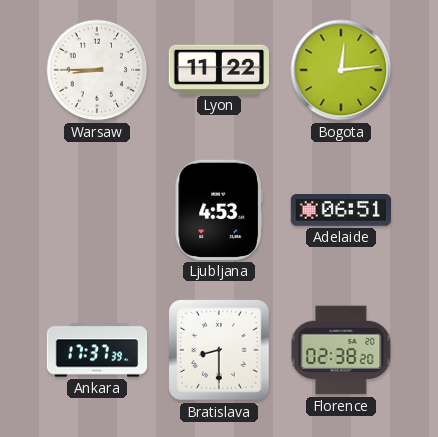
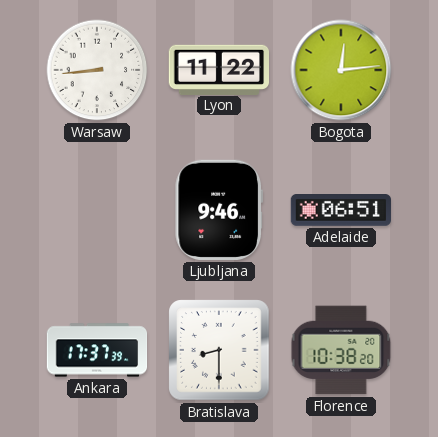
Warsaw: 8:45 -> 8:44 (97, 70)
Ljubljana: 4:53 -> 9:46 (219, 210)
Florence: 02:38 -> 10:38 (341, 350)
